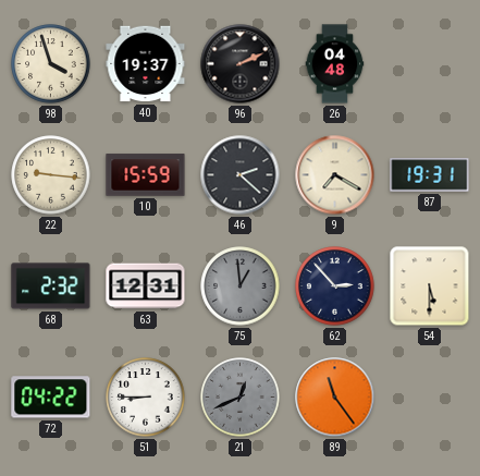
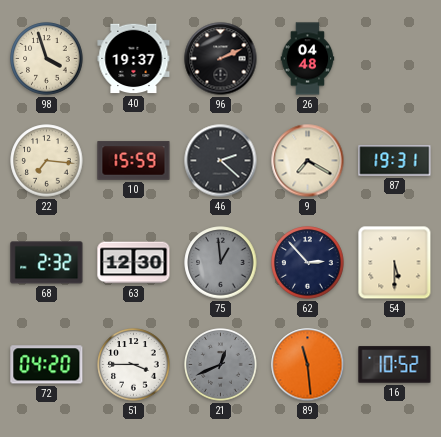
22: 9:16 -> 7:16 (47, 161)
63: 12:31 -> 12:30 (134, 263)
72: 04:22 -> 04:20 (47, 365)
51: 8:45 -> 3:45 (134, 365)
89: 11:24 -> 11:29 (308, 365)
16: none -> 10:52 (395, 365)
